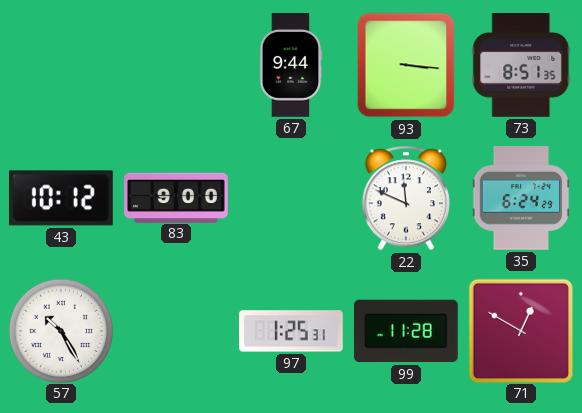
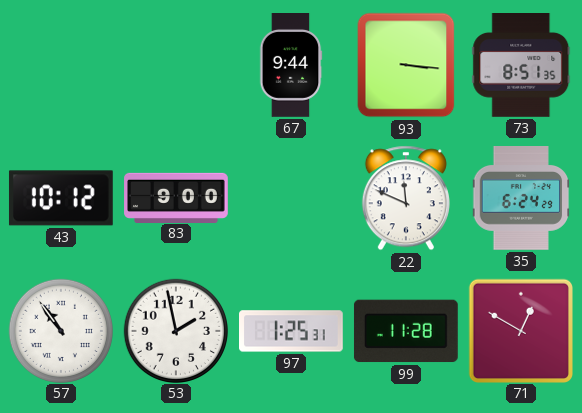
57: 10:25 -> 10:54 (60, 330)
53: none -> 1:58 (175, 330)
